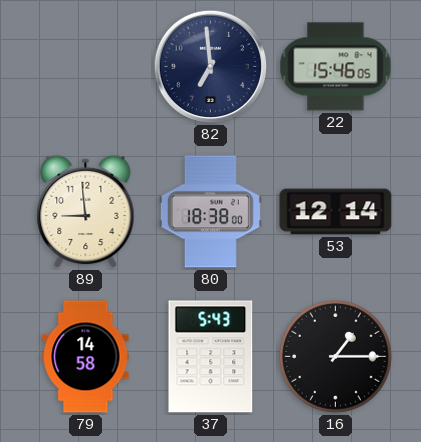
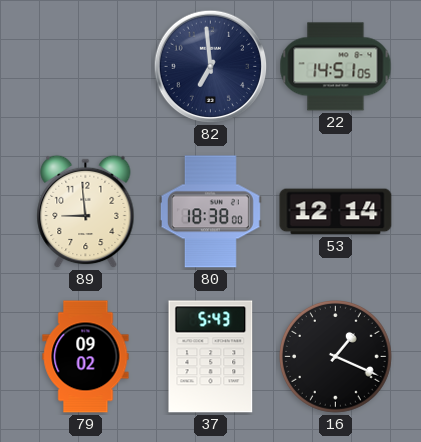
22: 15:46 -> 14:51 (336, 67)
79: 14:58 -> 09:02 (86, 357)
16: 1:15 -> 1:19 (336, 357)
